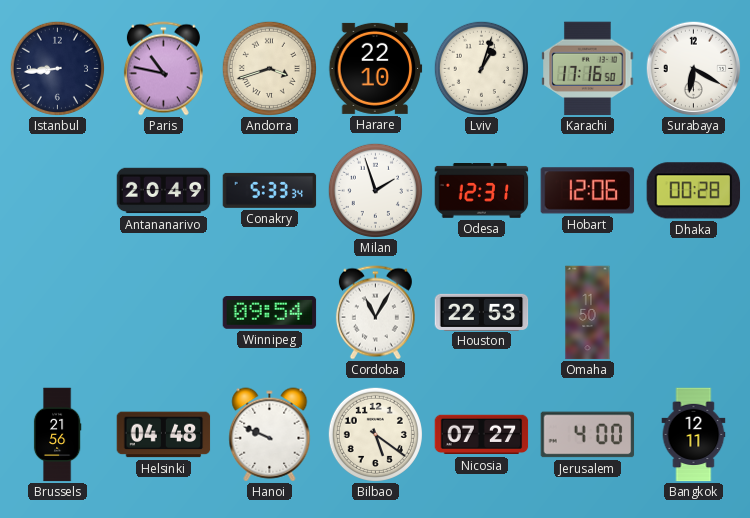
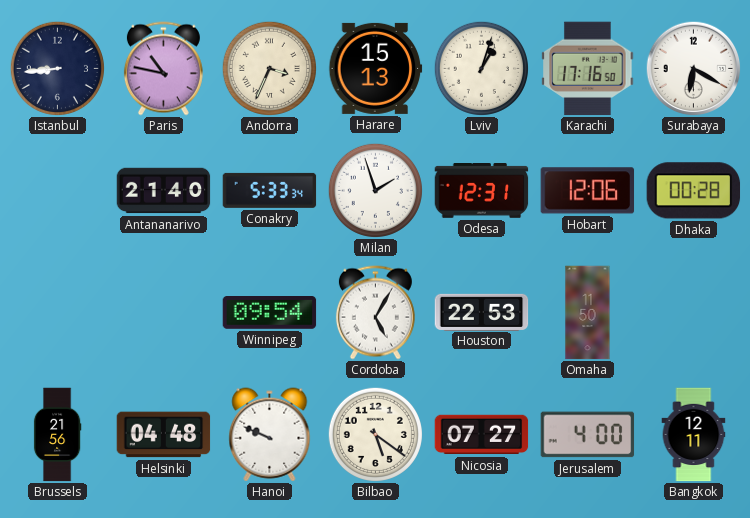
Andorra: 3:42 -> 3:34 (269, 68)
Harare: 22:10 -> 15:13 (376, 68)
Antananarivo: 20:49 -> 21:40 (164, 191)
Cordoba: 11:05 -> 5:05 (375, 313)
